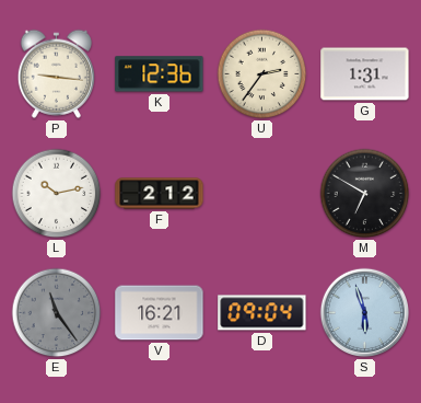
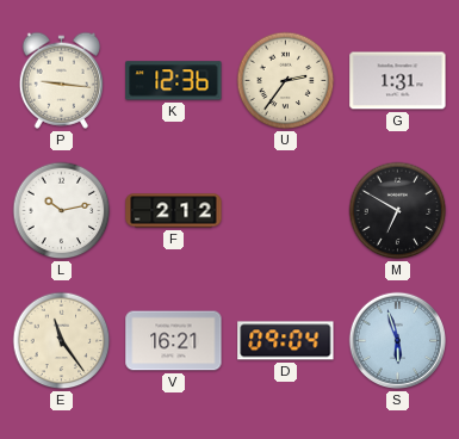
E dial: grey -> cream (62, 341)
